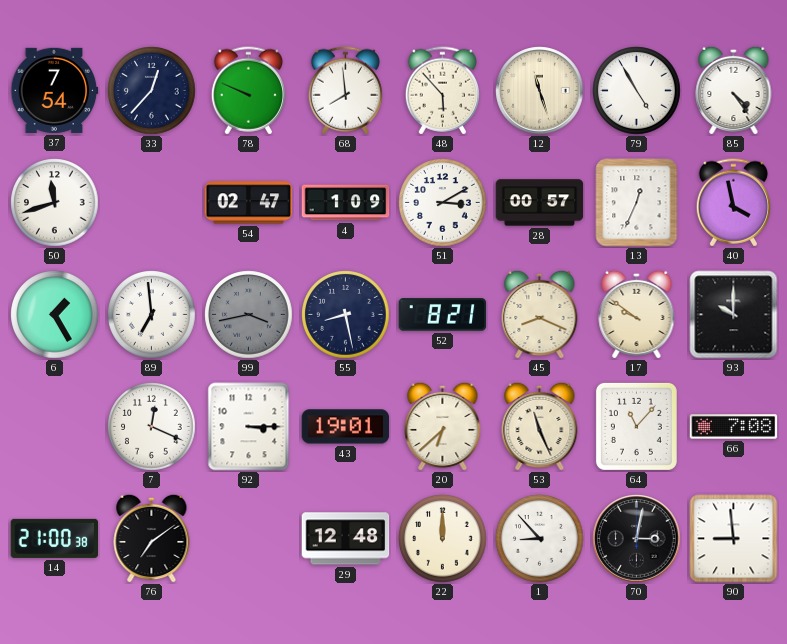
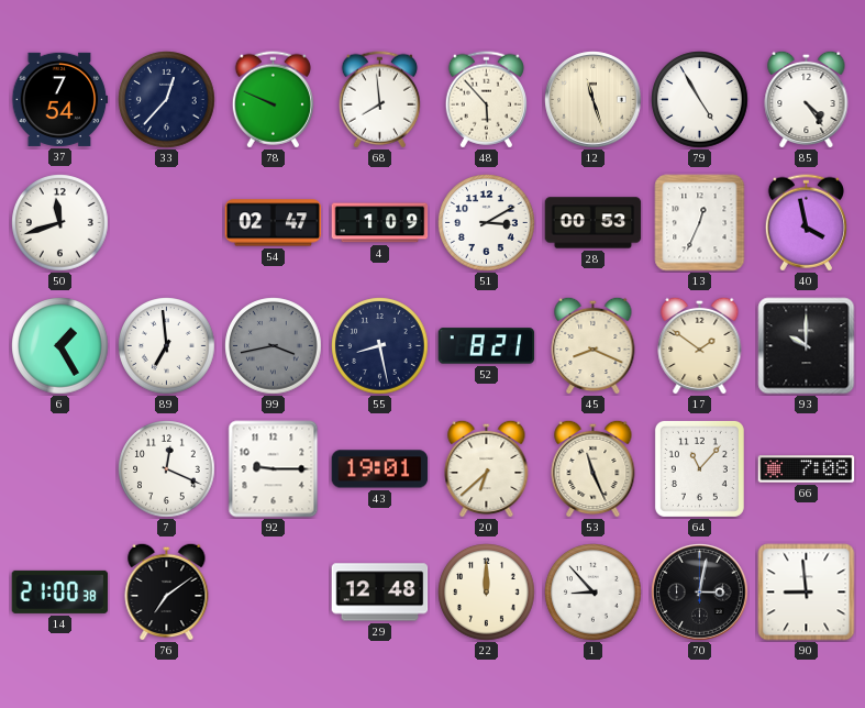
28: 00:57 -> 00:53 (594, 223)
17: 9:51 -> 1:51 (700, 345)
92: 3:15 -> 9:15 (274, 469)
